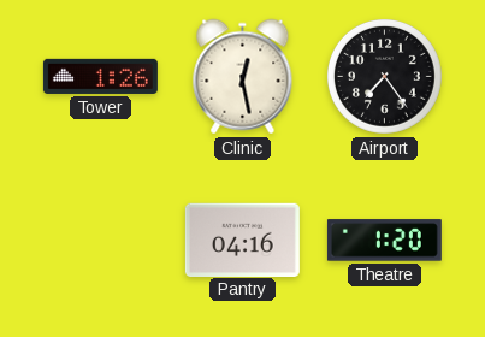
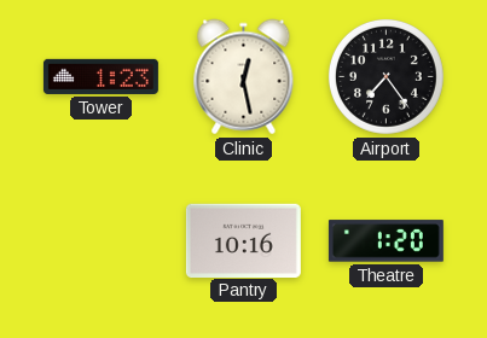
Tower: 1:26 -> 1:23 (100, 76)
Pantry: 04:16 -> 10:16 (243, 240)
